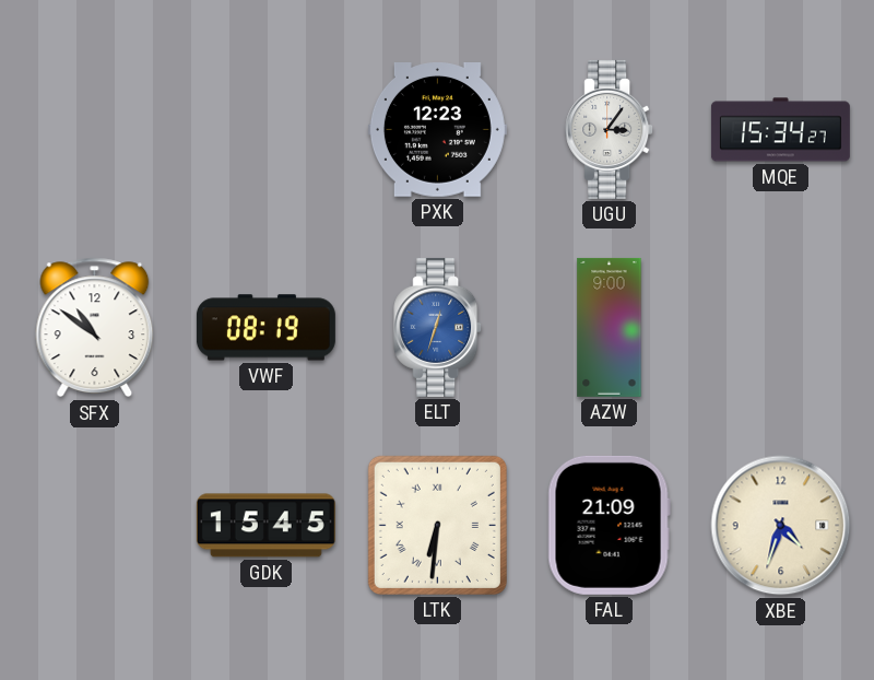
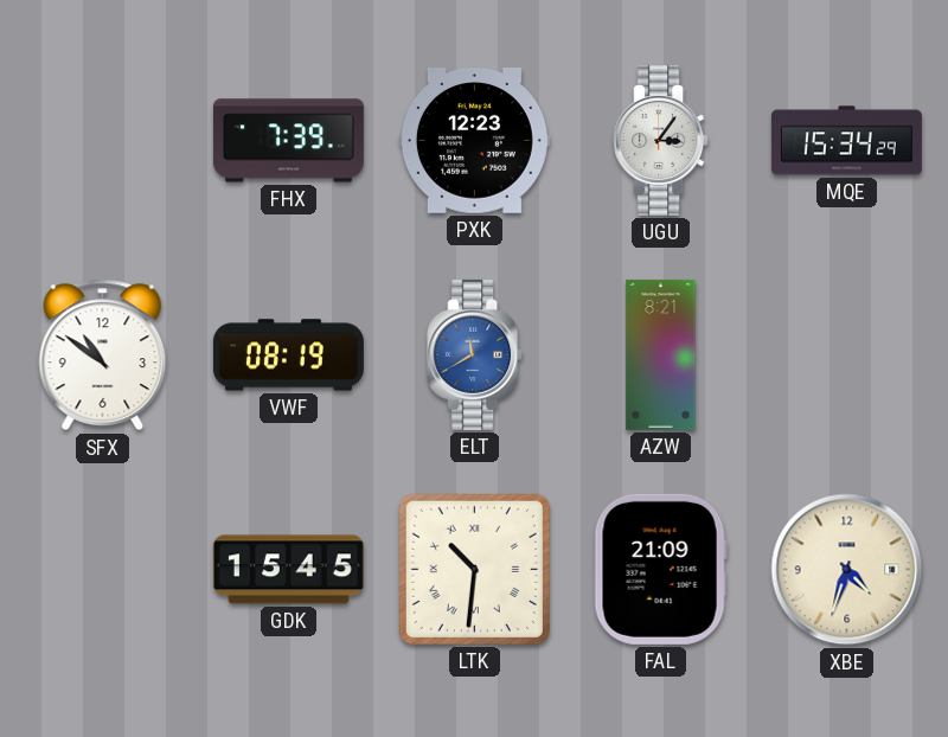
FHX: none -> 7:39 (288, 141)
MQE: 15:34:27 -> 15:34:29 (846, 141)
ELT: 12:33 -> 11:40 (475, 354)
AZW: 9:00 -> 8:21 (661, 354)
LTK: 6:31 -> 10:31 (474, 569)
